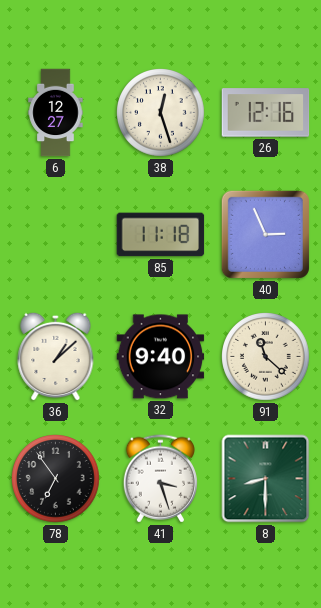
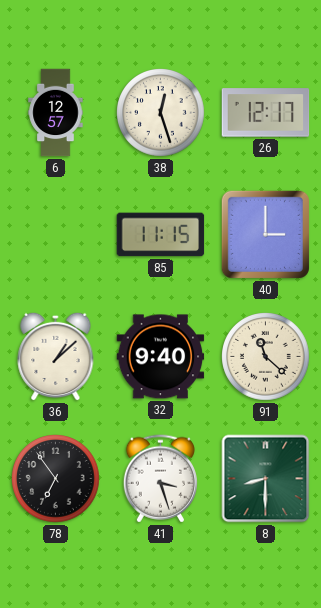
6: 12:27 -> 12:57 (56, 113)
26: 12:16 -> 12:17 (266, 113)
85: 11:18 -> 11:15 (161, 235)
40: 2:56 -> 3:00 (265, 234)
